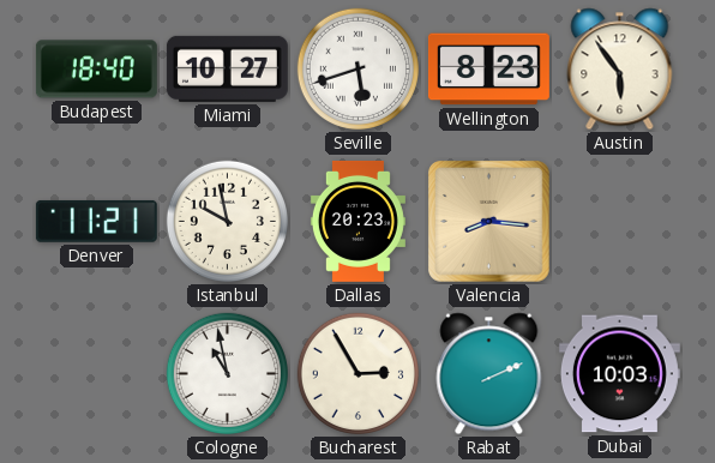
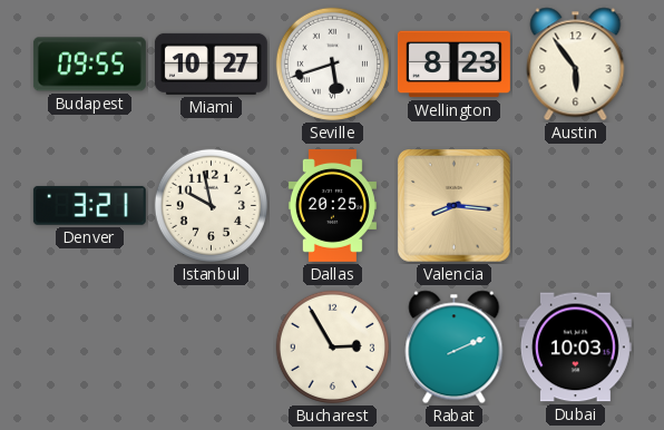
Budapest: 18:40 -> 09:55 (89, 65)
Denver: 11:21 -> 3:21 (89, 205)
Dallas: 20:23 -> 20:25 (332, 205)
Cologne: 10:58 -> none (227, 373)
